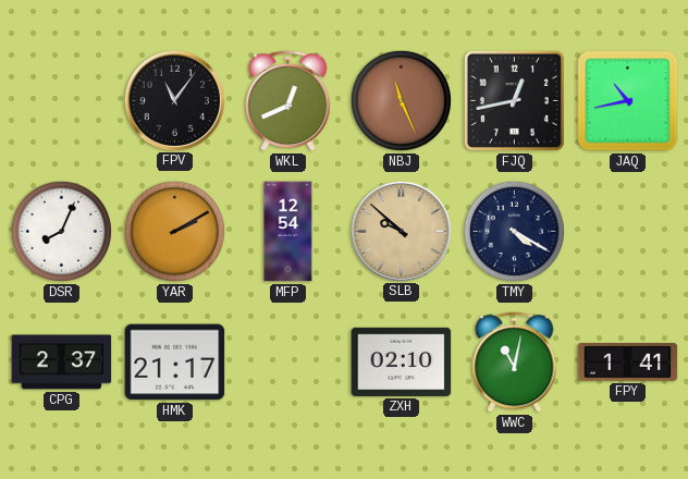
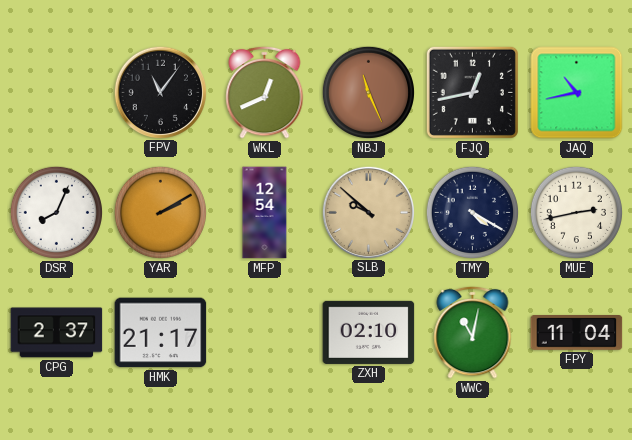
MUE: none -> 2:43 (576, 212)
FPY: 1:41 -> 11:04 (577, 333)
